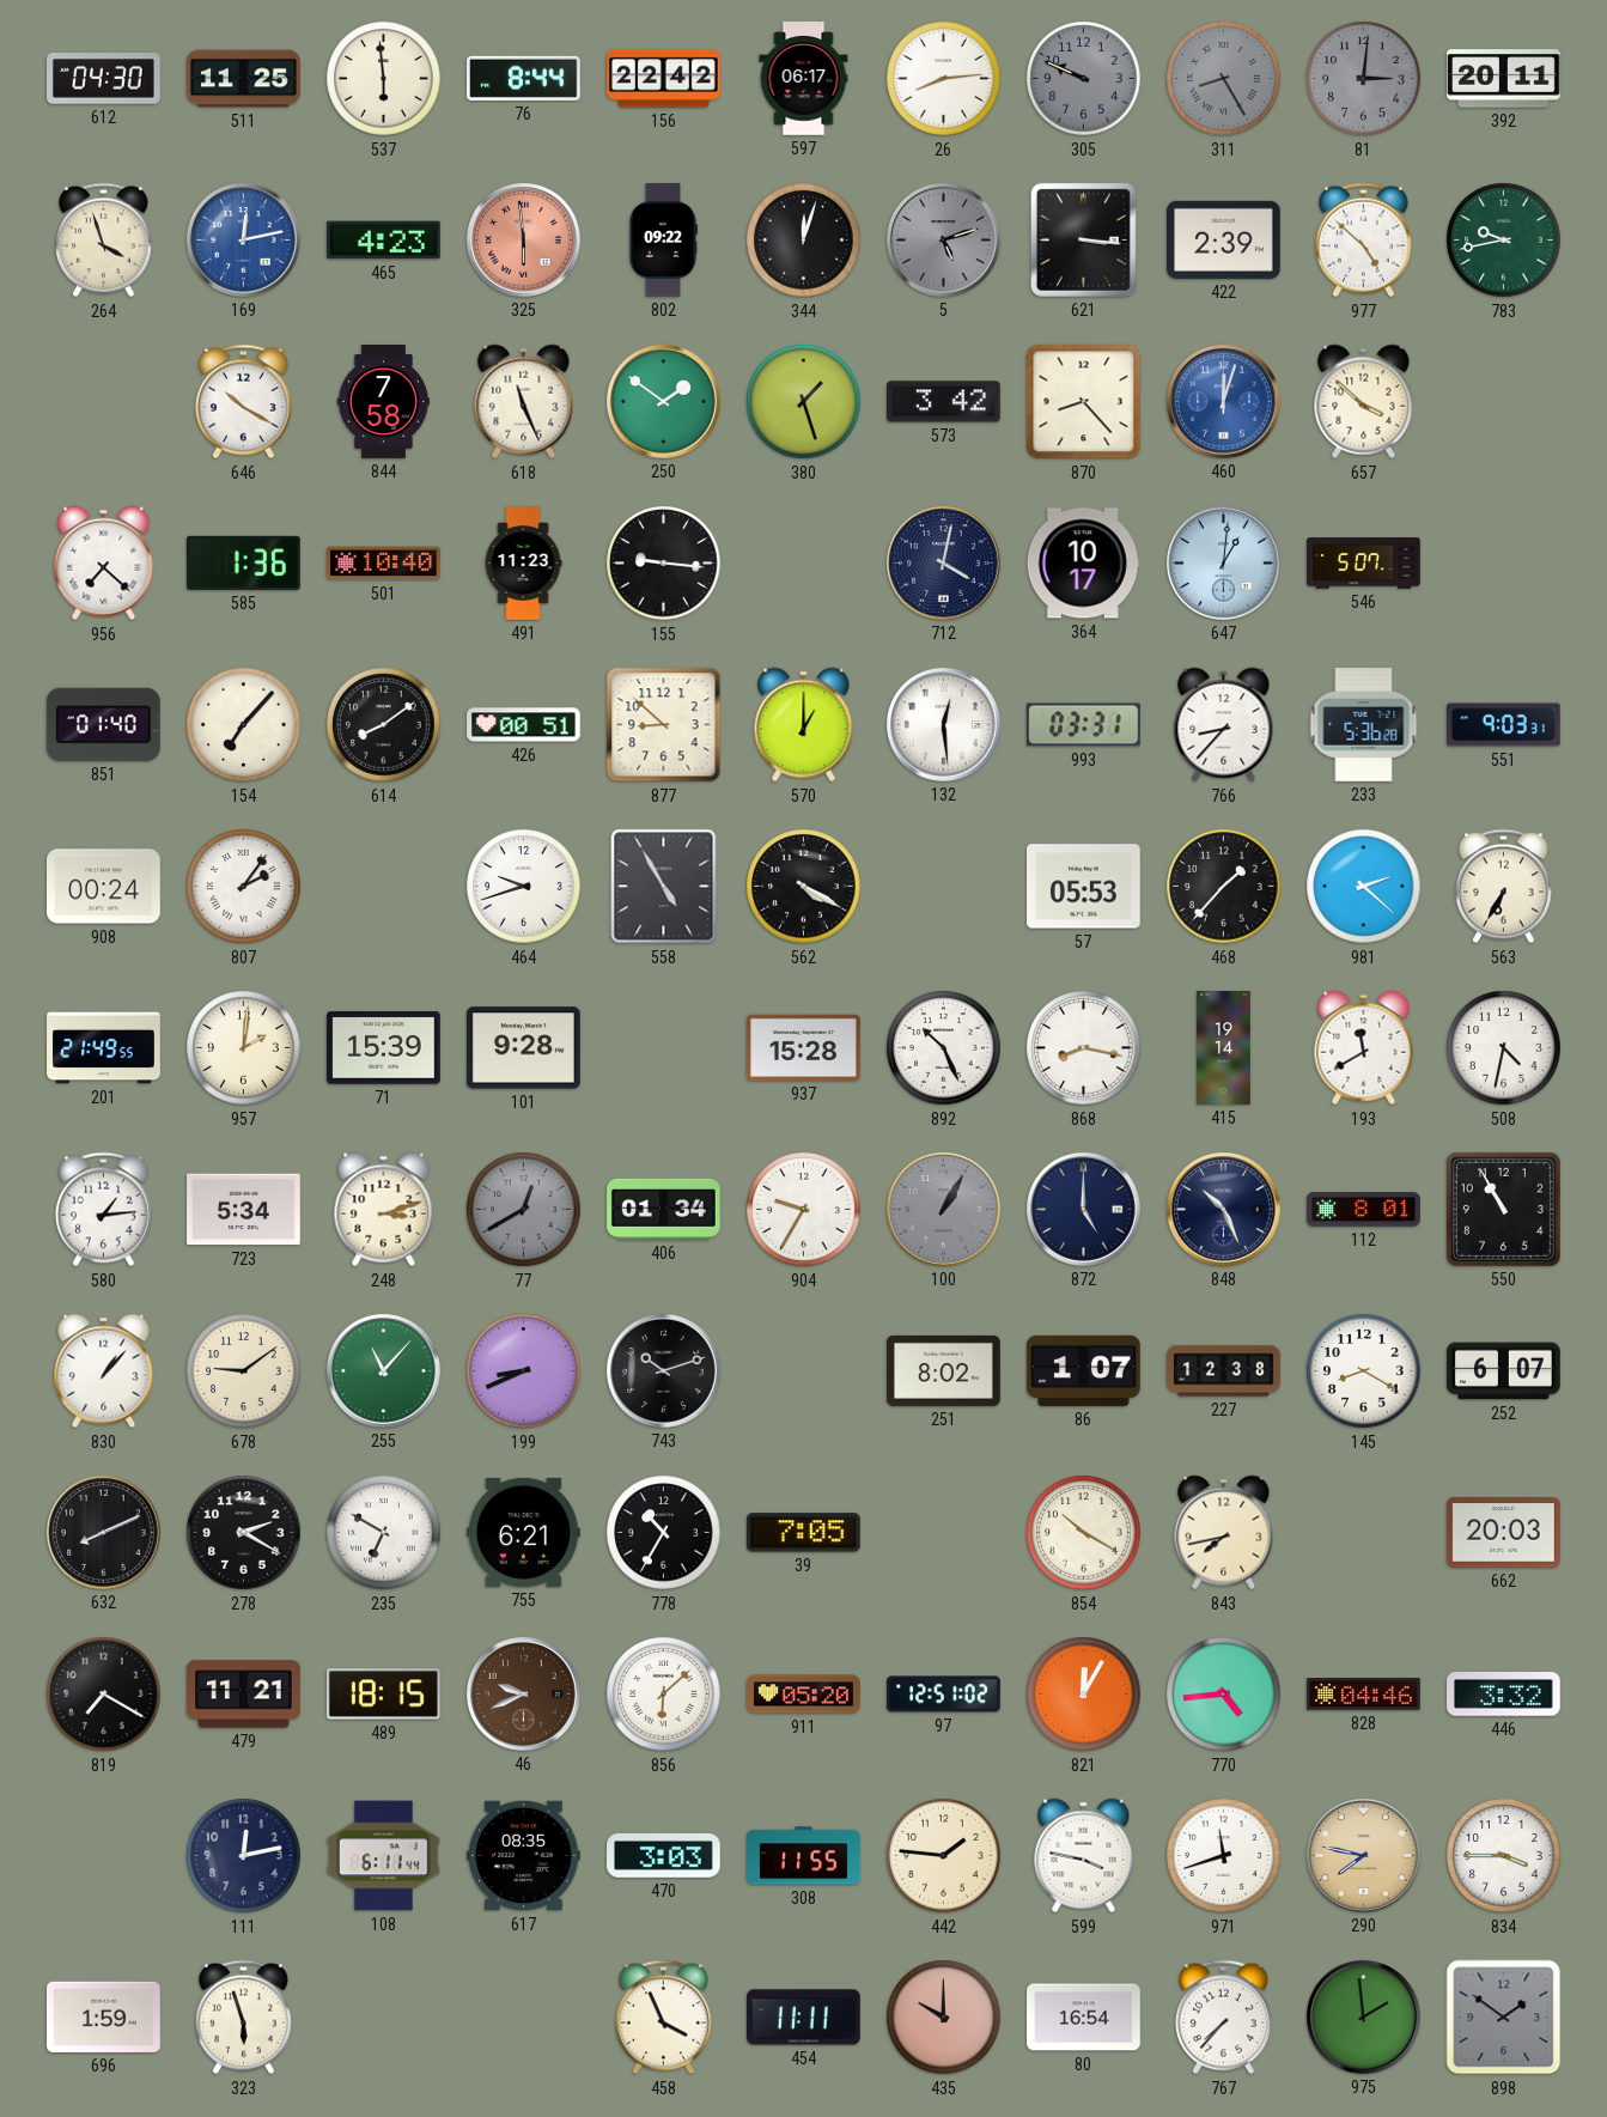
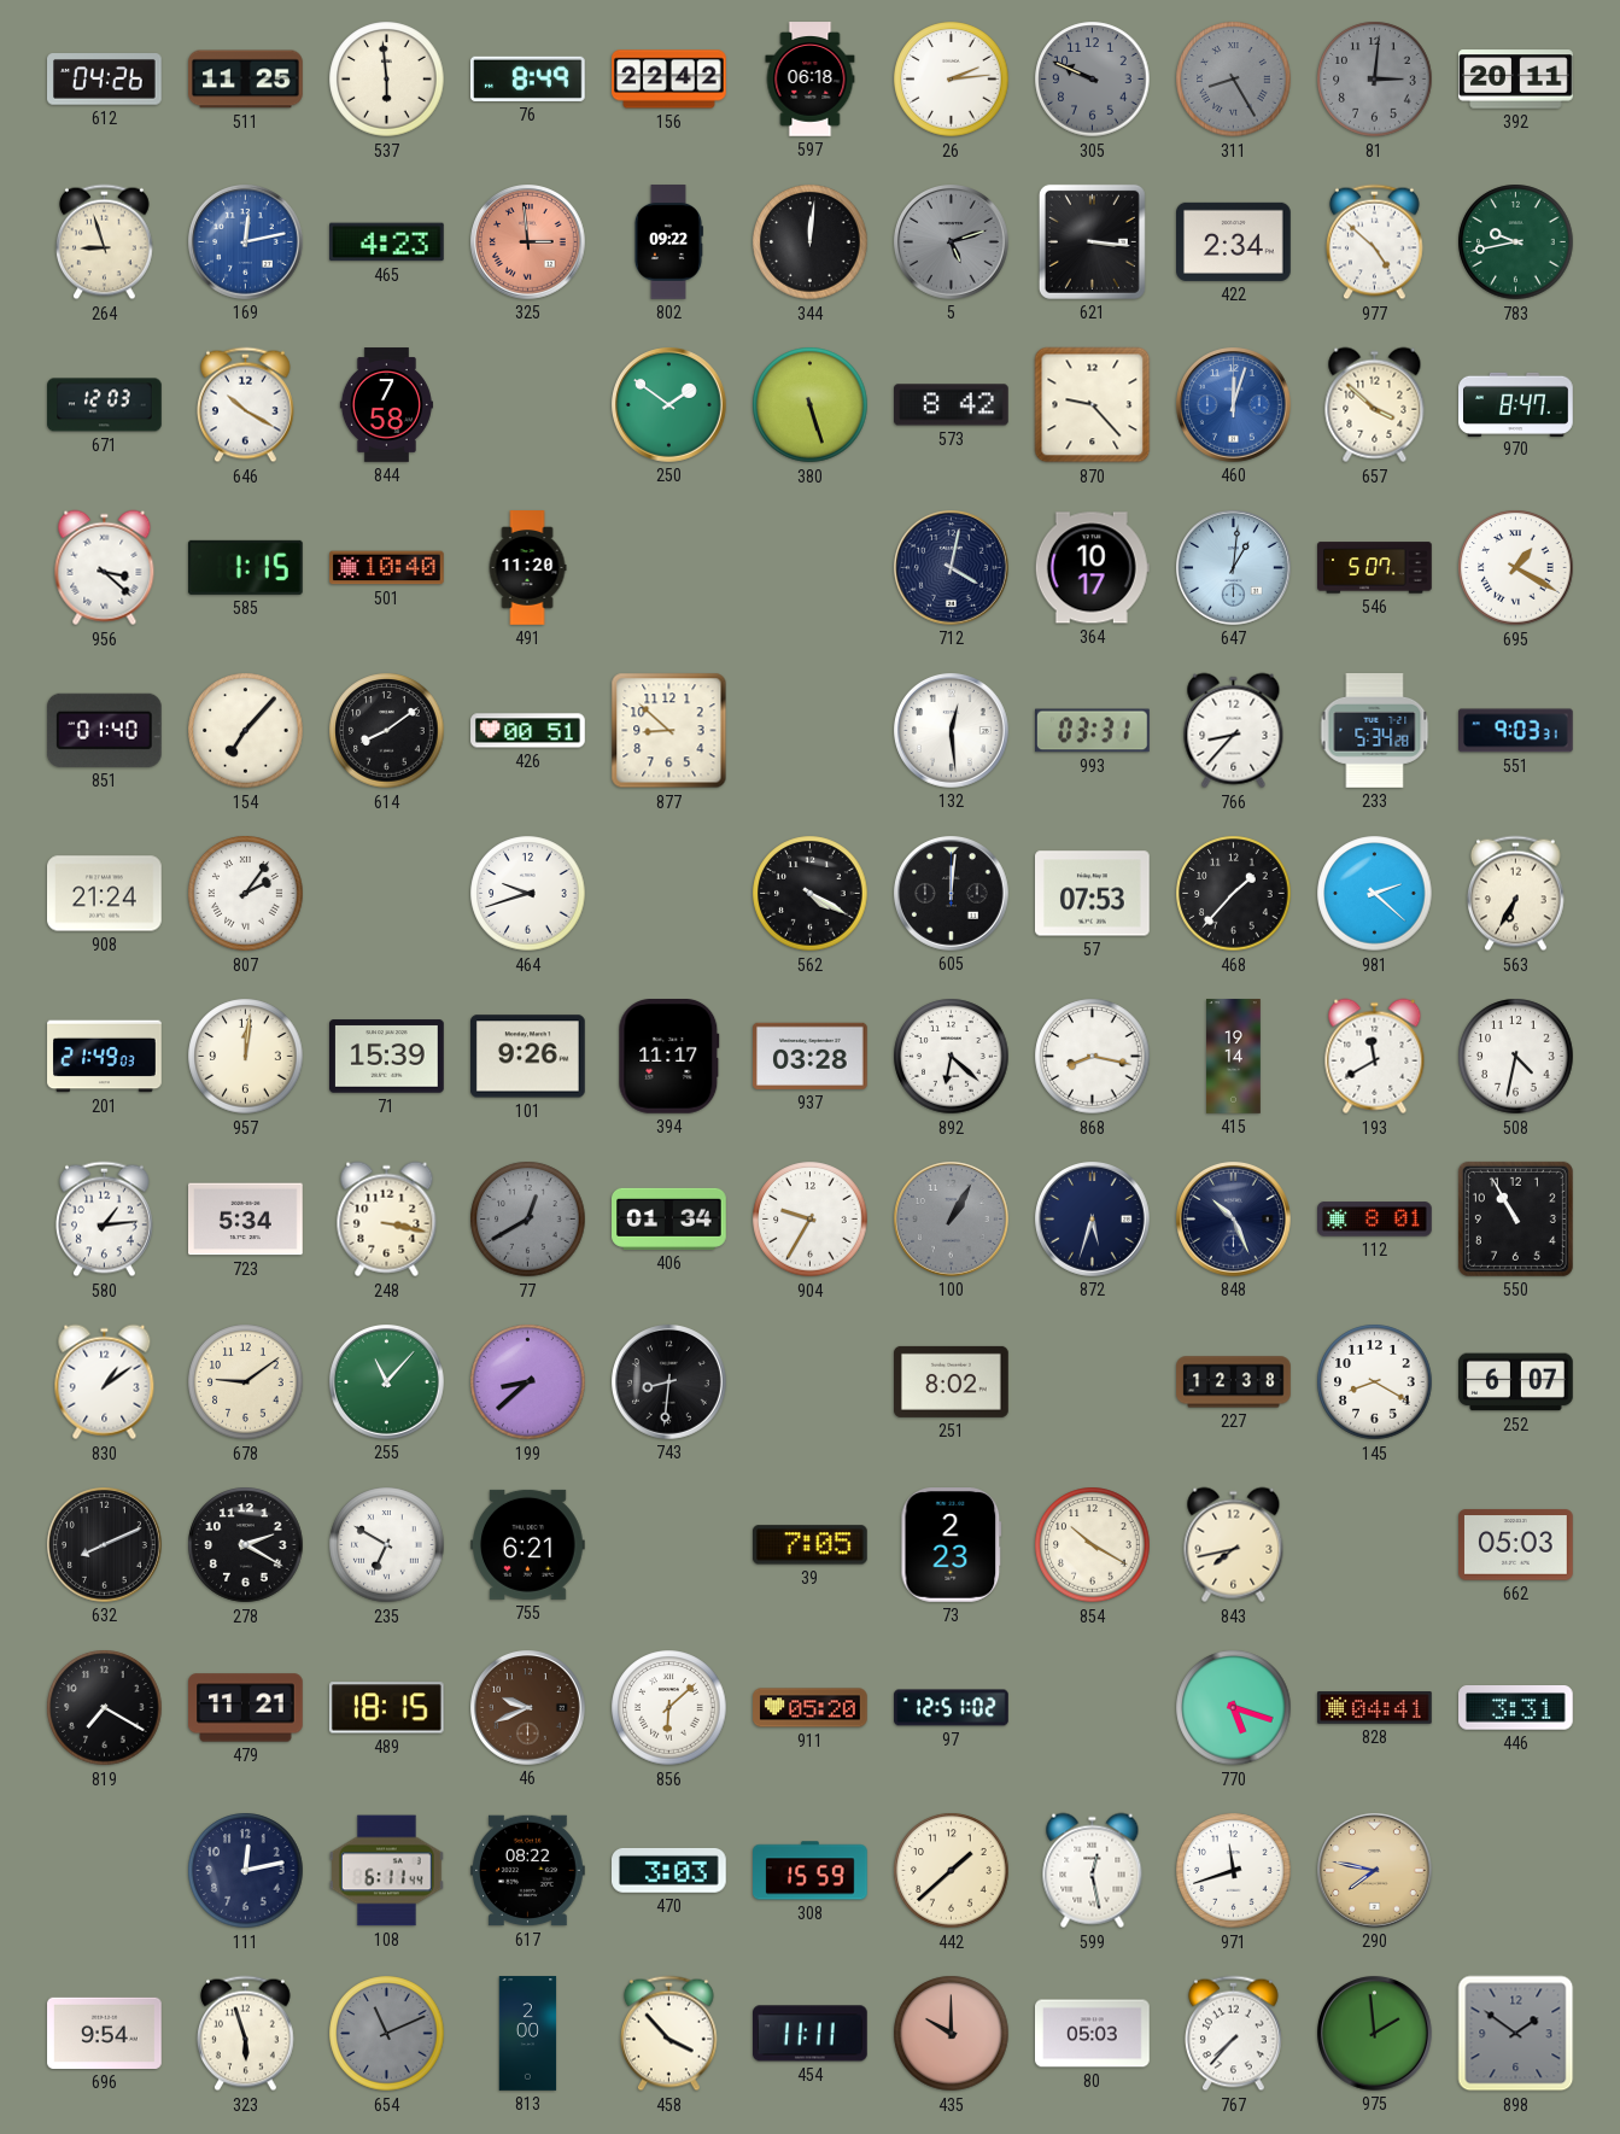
612: 04:30 -> 04:26 (105, 80)
76: 8:44 -> 8:49 (528, 78)
597: 06:17 -> 06:18 (811, 80)
26: 8:14 -> 2:14 (952, 80)
264: 3:57 -> 8:57 (105, 242)
325: 5:59 -> 2:59 (528, 242)
344: 12:03 -> 12:01 (811, 242)
422: 2:39 -> 2:34 (1234, 241)
671: none -> 12:03 (105, 405)
618: 11:26 -> none (524, 402)
380: 1:27 -> 5:27 (811, 405)
573: 3:42 -> 8:42 (952, 405)
870: 8:23 -> 9:23 (1093, 405)
970: none -> 8:47 (1516, 404)
956: 7:22 -> 3:22 (105, 568)
585: 1:36 -> 1:15 (245, 567)
491: 11:23 -> 11:20 (527, 568)
155: 9:16 -> none (664, 564)
695: none -> 1:20 (1516, 568)
570: 1:00 -> none (804, 725)
233: 5:36 -> 5:34 (1375, 731)
908: 00:24 -> 21:24 (105, 894)
558: 4:55 -> none (664, 887)
605: none -> 12:01 (952, 894)
57: 05:53 -> 07:53 (1093, 894)
201: 21:49:55 -> 21:49:03 (105, 1057)
957: 2:01 -> 12:01 (246, 1057)
101: 9:28 -> 9:26 (528, 1057)
394: none -> 11:17 (669, 1057)
937: 15:28 -> 03:28 (811, 1056)
892: 10:26 -> 6:22 (952, 1057)
248: 3:12 -> 3:17 (387, 1220)
872: 5:00 -> 5:33 (1093, 1220)
830: 1:07 -> 1:09 (105, 1382)
199: 8:41 -> 8:38 (528, 1382)
743: 10:12 -> 8:31 (669, 1382)
86: 1:07 -> none (1084, 1370)
778: 10:35 -> none (664, 1533)
73: none -> 2:23 (952, 1545)
662: 20:03 -> 05:03 (1516, 1545)
821: 12:05 -> none (1084, 1695)
770: 4:44 -> 5:18 (1234, 1708)
828: 04:46 -> 04:41 (1375, 1708)
446: 3:32 -> 3:31 (1516, 1708)
617: 08:35 -> 08:22 (528, 1871)
308: 11:55 -> 15:59 (811, 1871)
442: 1:46 -> 1:38 (952, 1871)
599: 3:47 -> 12:28 (1093, 1871)
834: 3:45 -> none (1504, 1856)
696: 1:59 -> 9:54 (105, 2033)
654: none -> 11:11 (387, 2034)
813: none -> 2:00 (528, 2034)
458: 3:56 -> 3:53 (669, 2034)
80: 16:54 -> 05:03 (1093, 2034)
